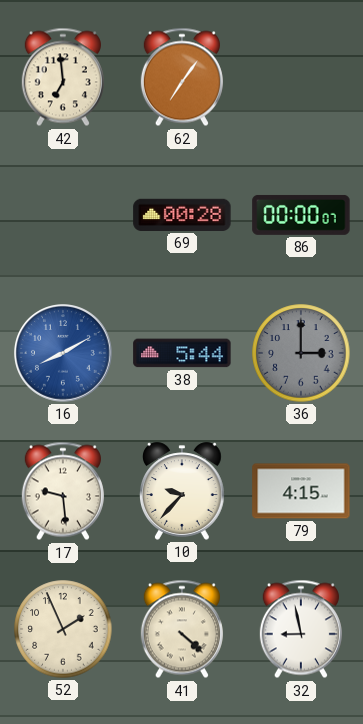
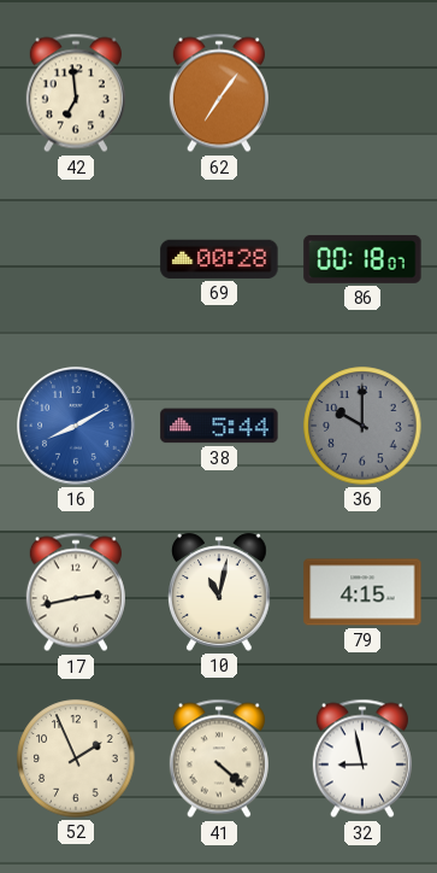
86: 00:00 -> 00:18 (362, 259)
36: 3:00 -> 10:00 (362, 426)
17: 9:29 -> 2:43 (76, 592)
10: 9:37 -> 11:02 (220, 592)
